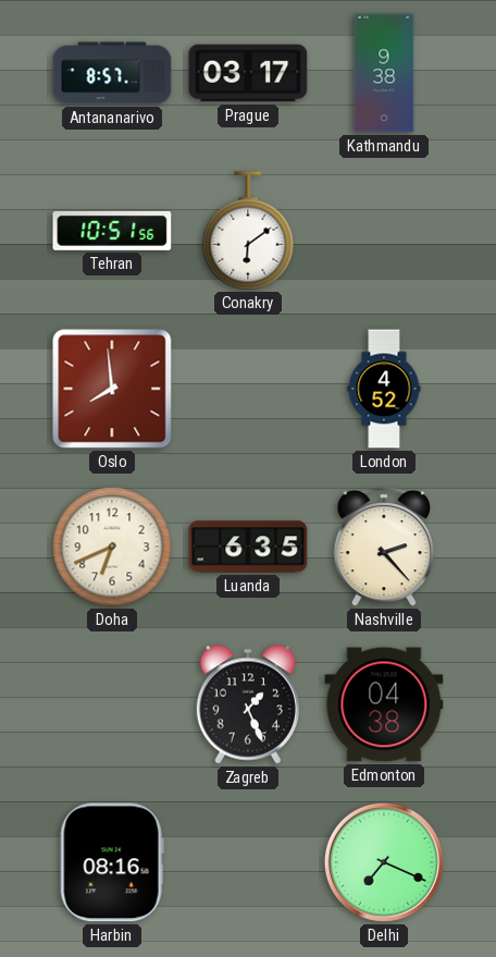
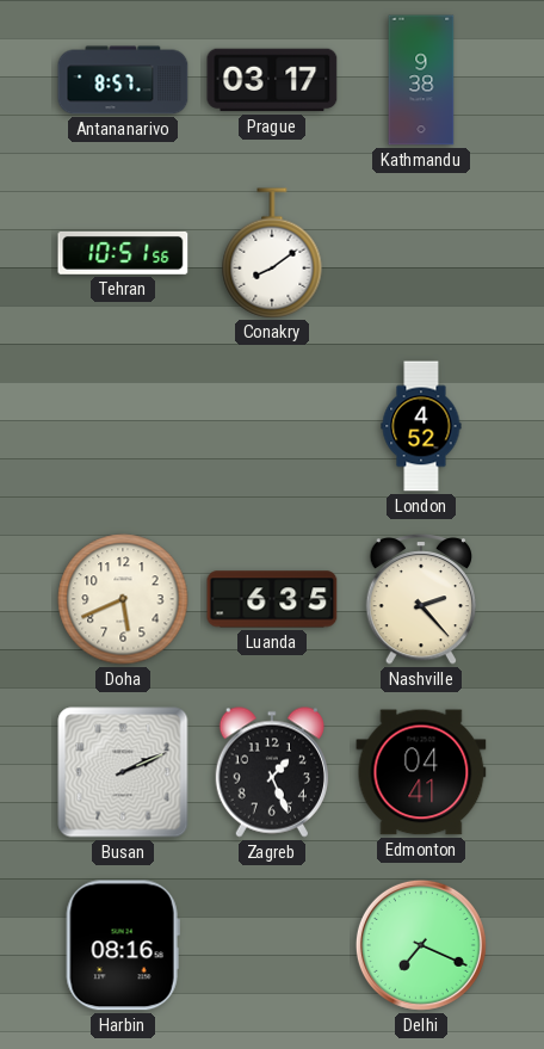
Conakry: 6:09 -> 8:09 (272, 253)
Oslo: 7:59 -> none (112, 389)
Doha: 6:41 -> 5:41 (123, 599)
Busan: none -> 2:11 (123, 772)
Edmonton: 04:38 -> 04:41 (421, 772)
